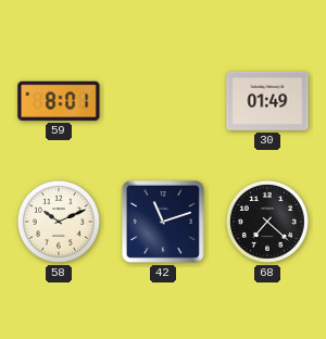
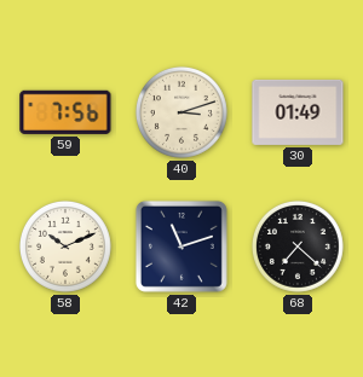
59: 8:01 -> 7:56 (65, 112)
40: none -> 3:12 (181, 112)
